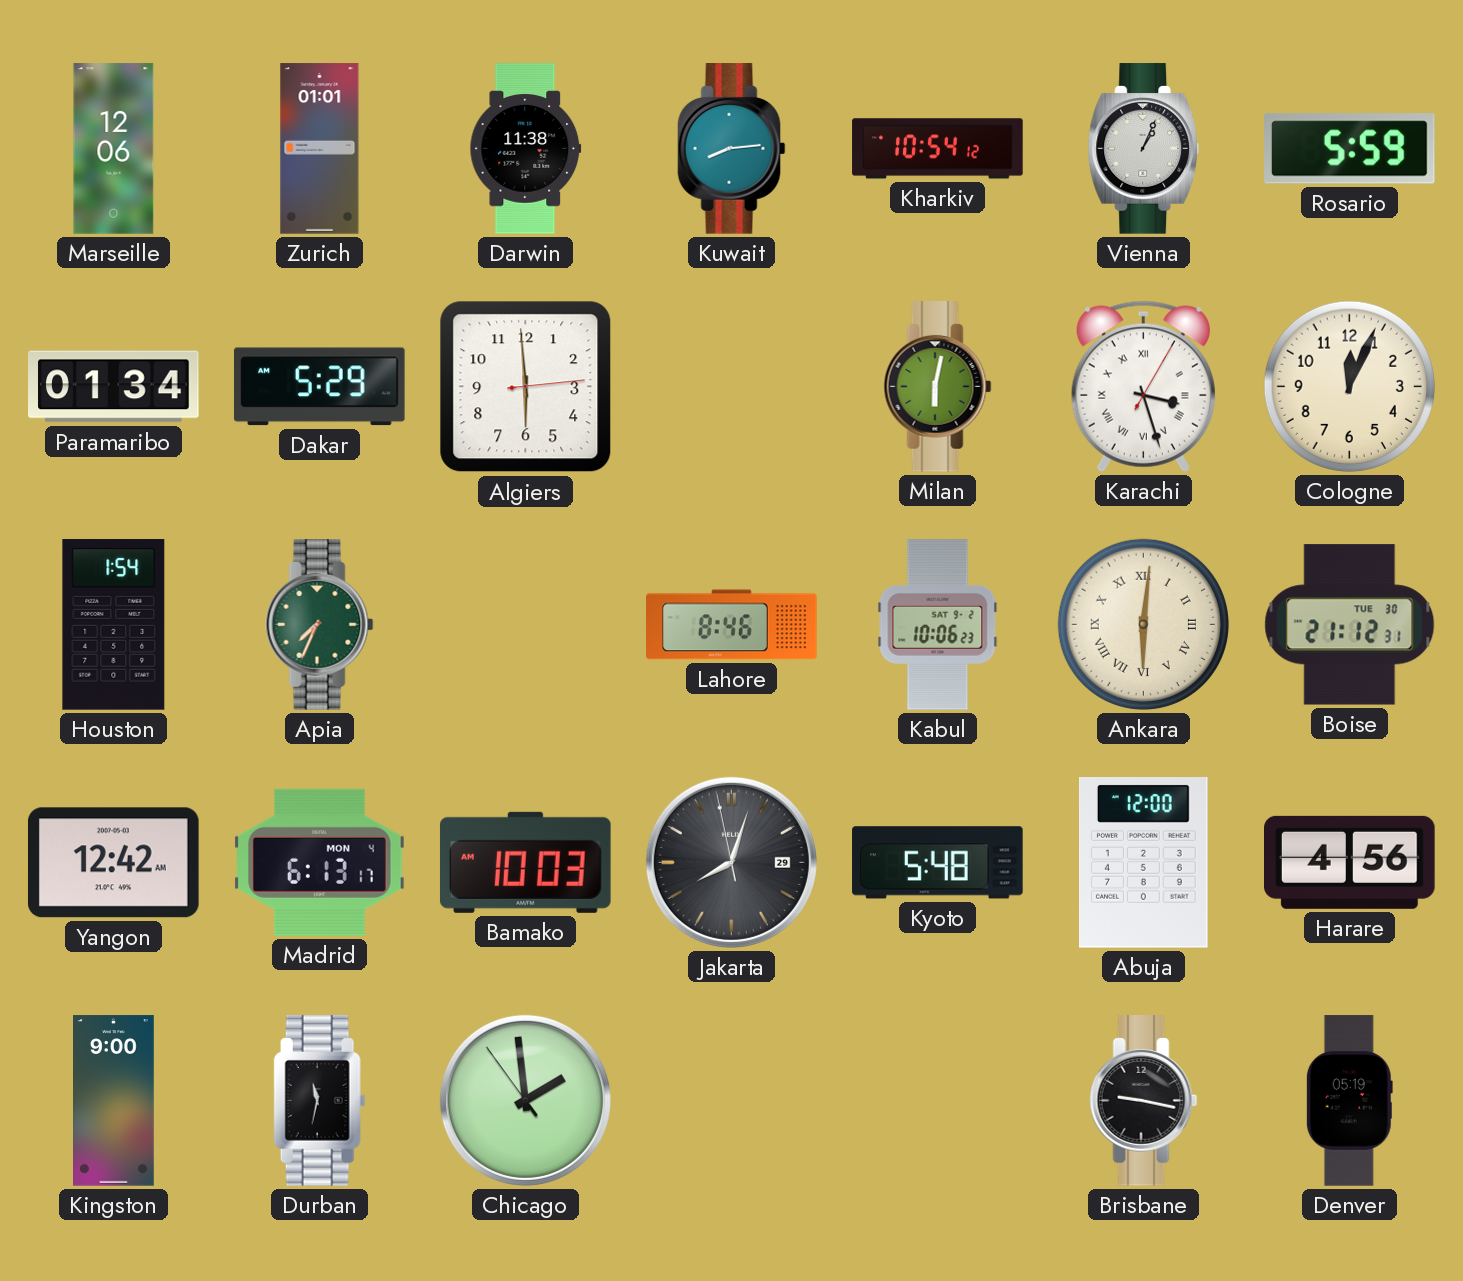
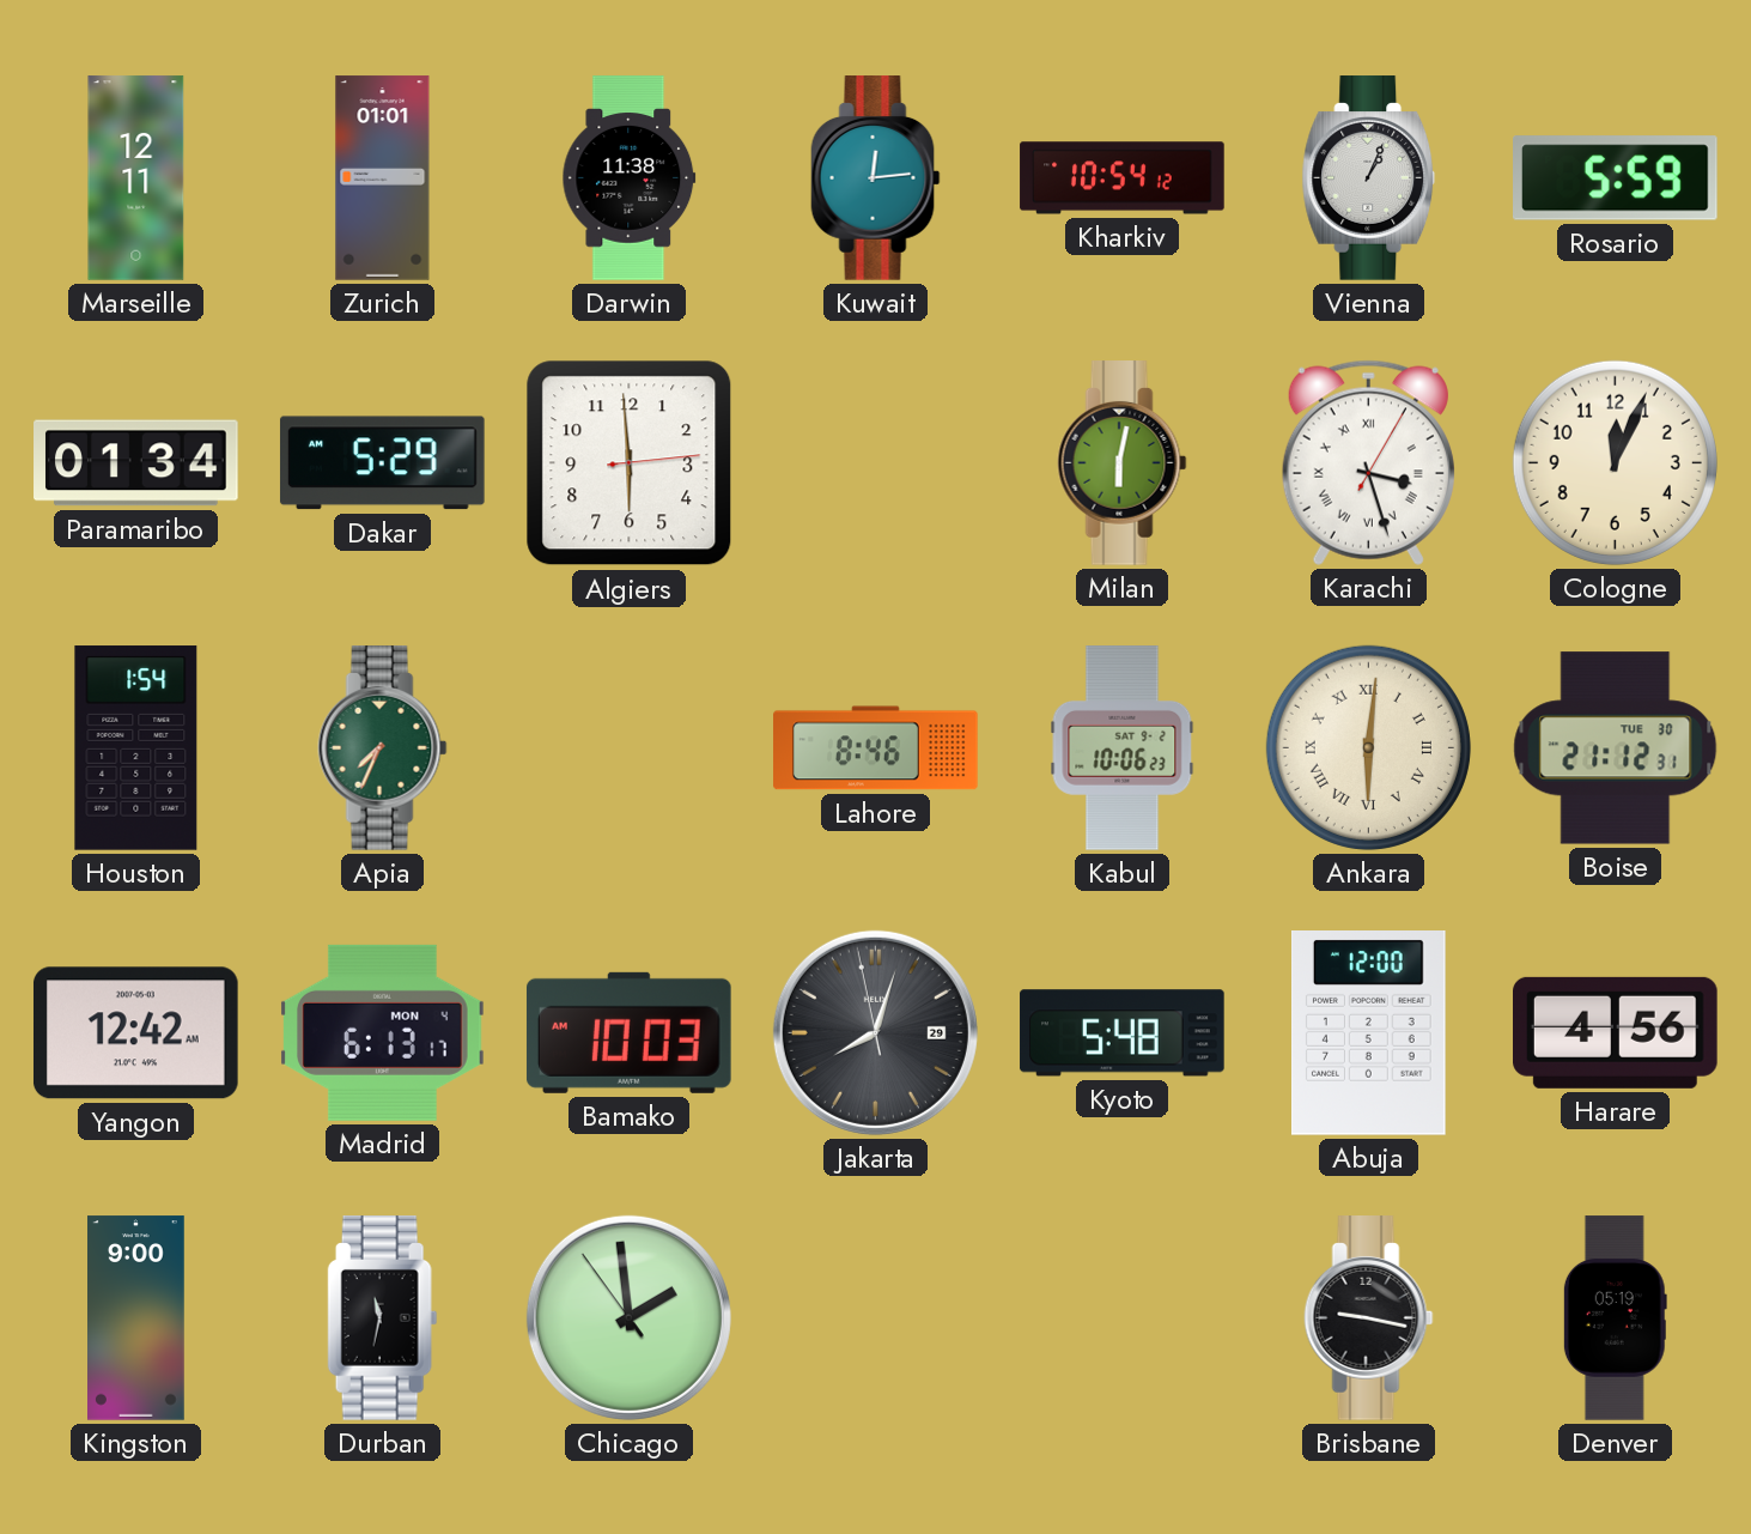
Marseille: 12:06 -> 12:11 (136, 178)
Kuwait: 8:14 -> 12:14 (876, 178)
